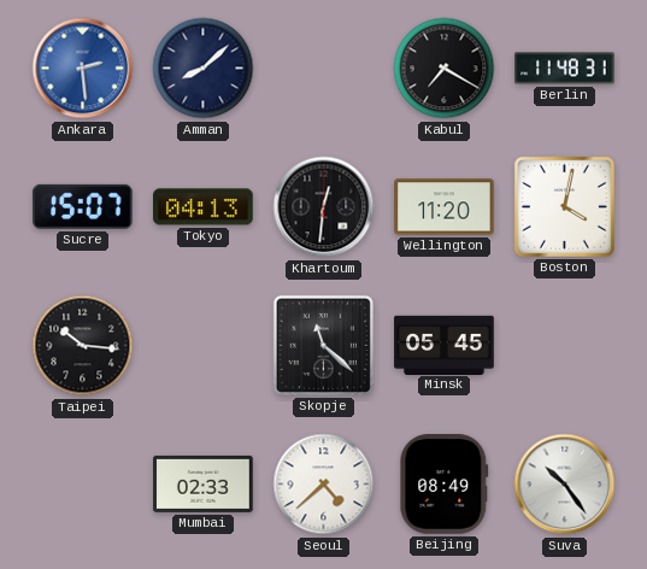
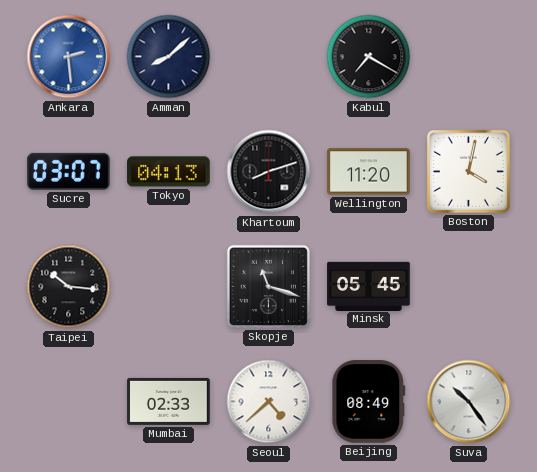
Berlin: 11:48 -> none (565, 69)
Sucre: 15:07 -> 03:07 (69, 171)
Khartoum: 12:31 -> 8:12 (269, 172)
Skopje: 11:22 -> 11:18 (268, 286)
